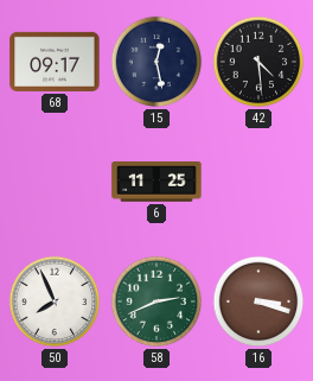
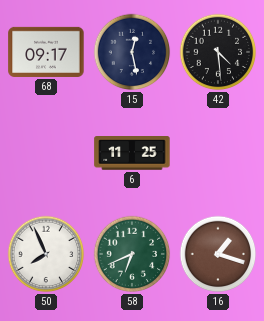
58: 2:41 -> 6:41 (132, 254)
16: 3:18 -> 1:18 (218, 254)
